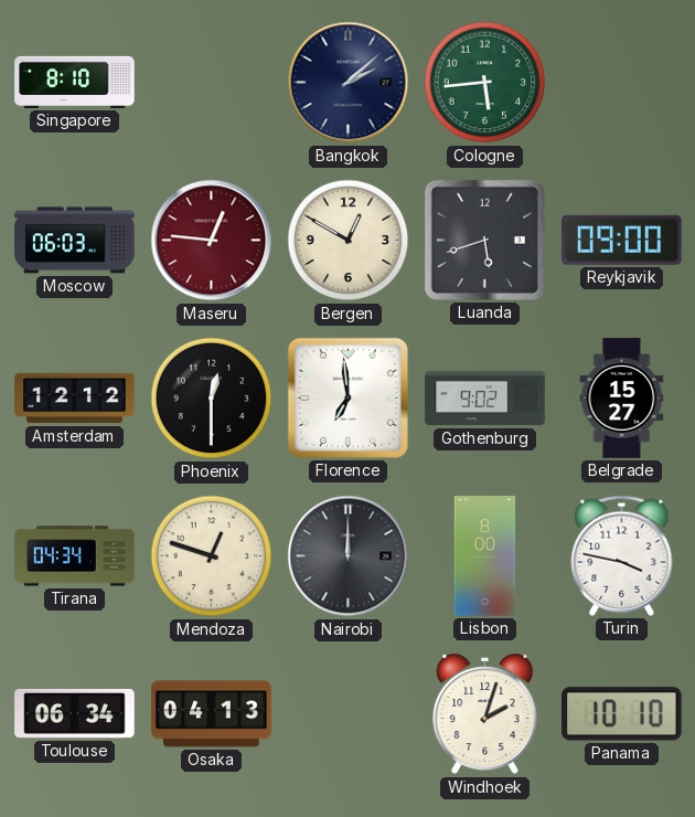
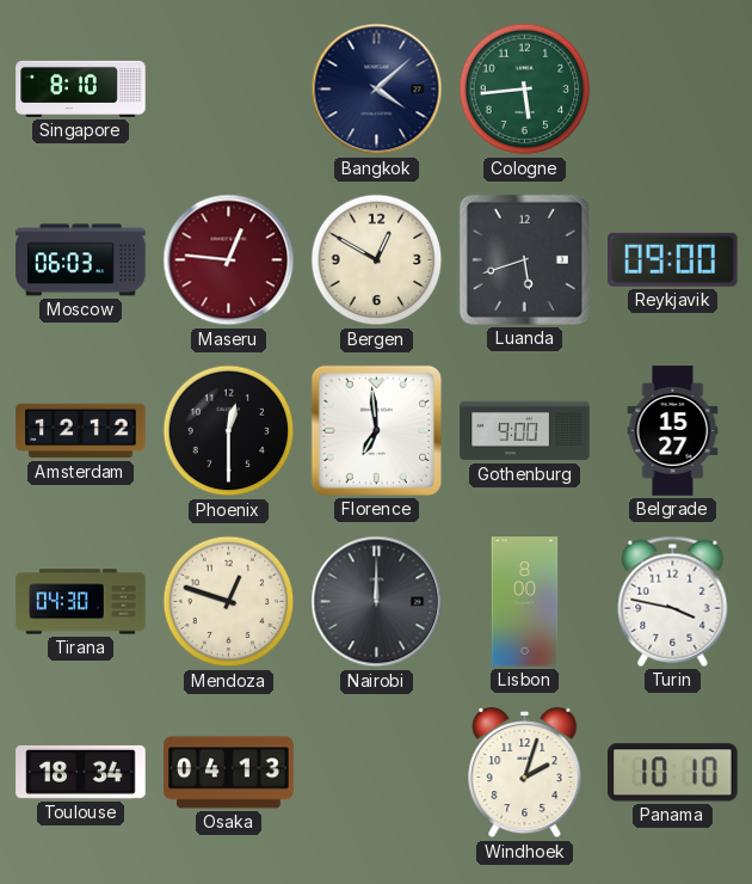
Bangkok: 2:08 -> 4:08 (377, 90)
Gothenburg: 9:02 -> 9:00 (525, 431)
Tirana: 04:34 -> 04:30 (81, 602)
Toulouse: 06:34 -> 18:34 (81, 772)
